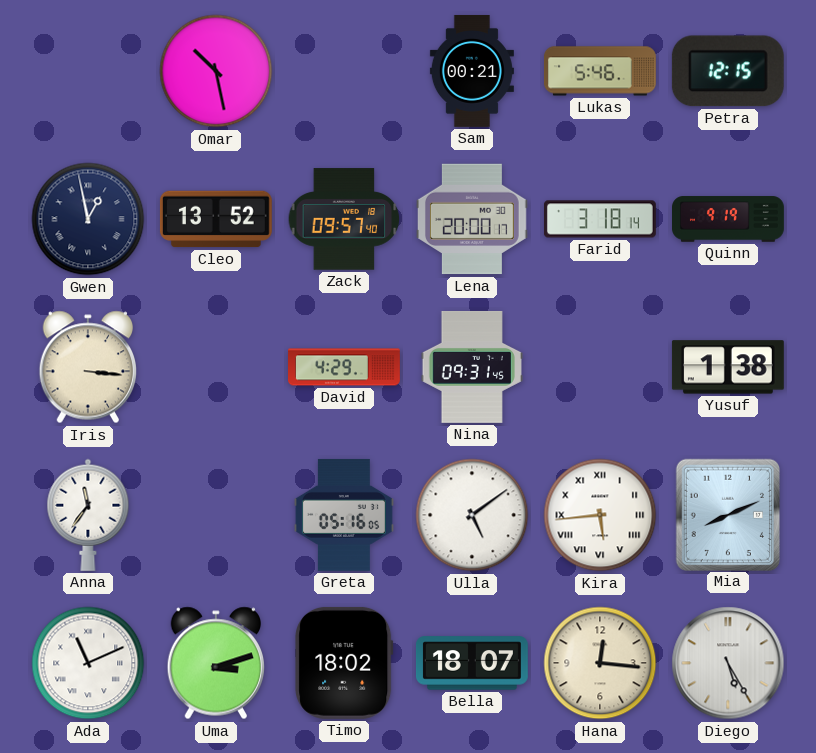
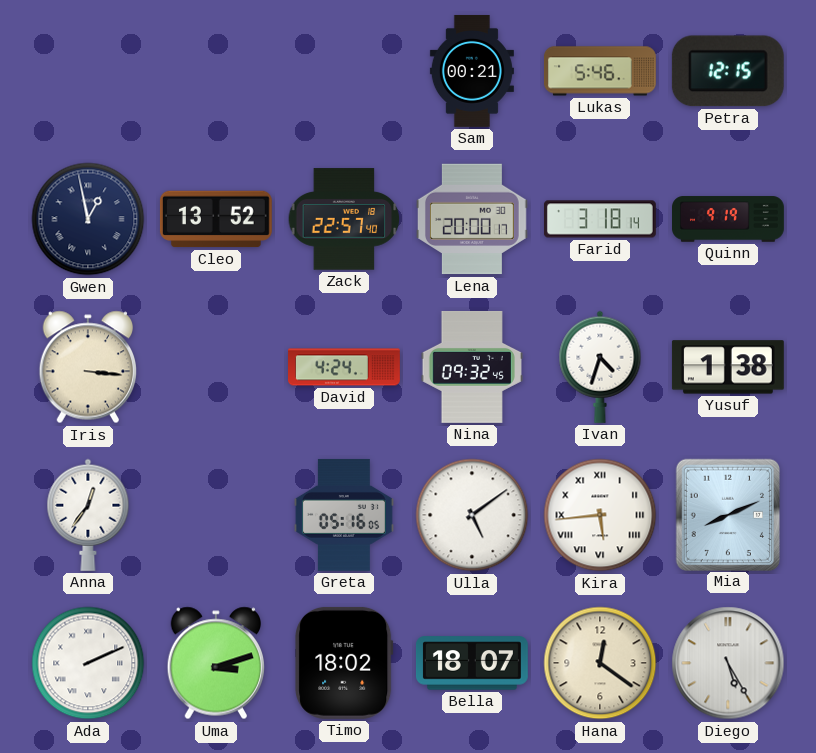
Omar: 10:28 -> none (216, 71)
Zack: 09:57 -> 22:57 (344, 219)
David: 4:29 -> 4:24 (345, 367)
Nina: 09:31 -> 09:32 (472, 367)
Ivan: none -> 4:33 (600, 367)
Anna: 11:36 -> 12:36 (88, 515)
Ada: 11:11 -> 2:11 (88, 663)
Hana: 12:16 -> 12:21 (600, 663)
